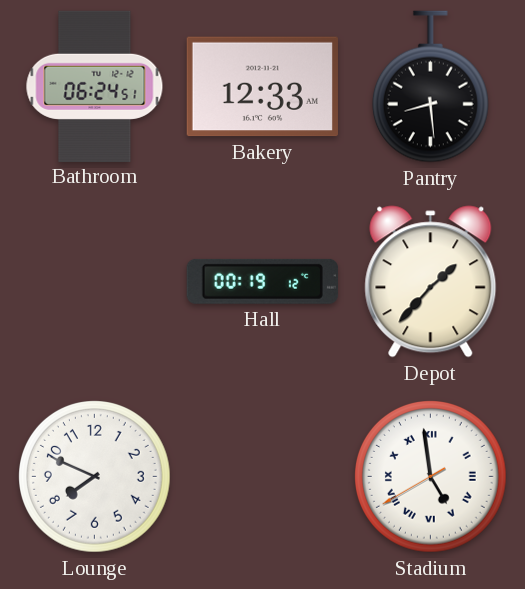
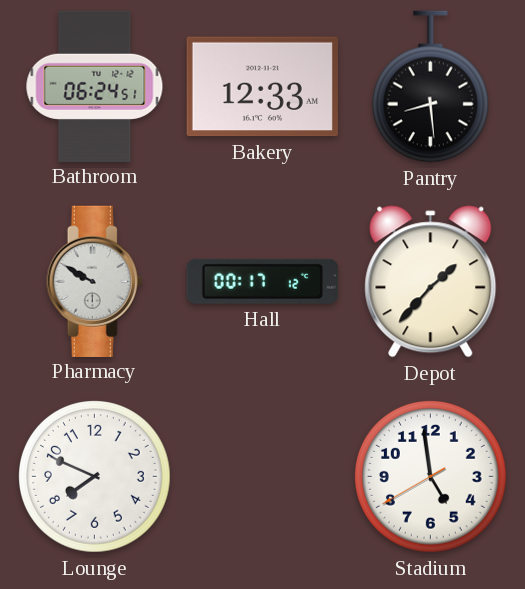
Pharmacy: none -> 9:50 (95, 281)
Hall: 00:19 -> 00:17 (262, 281)
Stadium numerals: Roman -> Arabic (431, 477)
